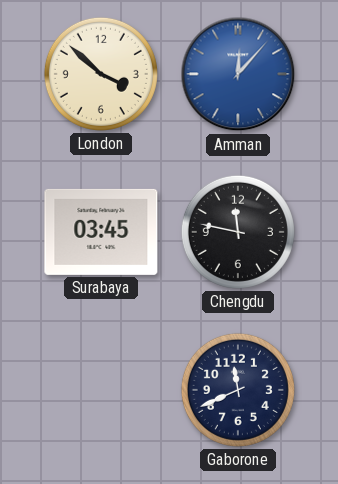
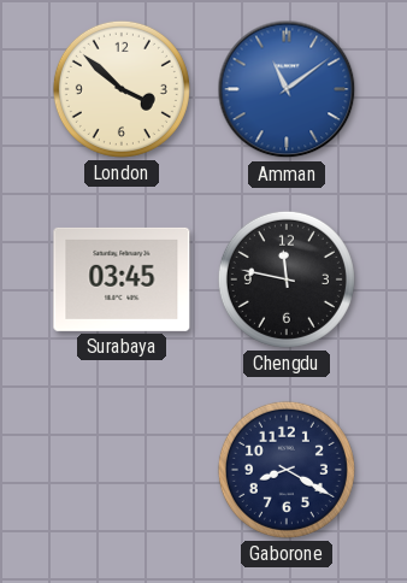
Amman: 12:07 -> 11:09 (287, 89)
Gaborone: 11:41 -> 8:20 (287, 470)
